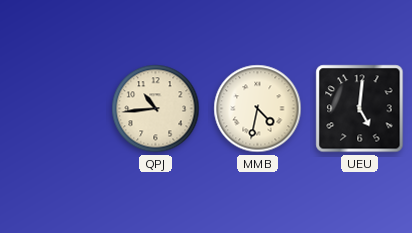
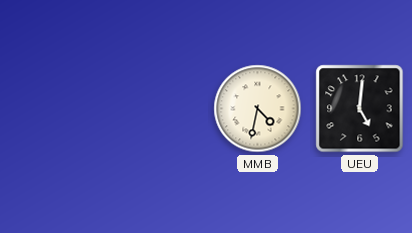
QPJ: 10:44 -> none (156, 109)
